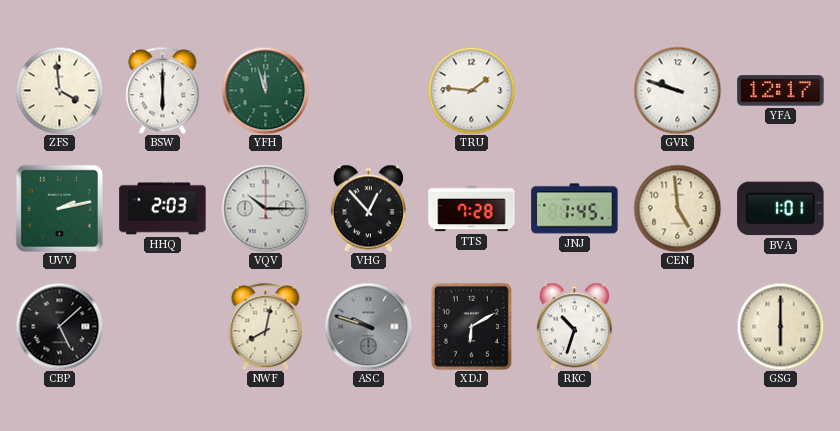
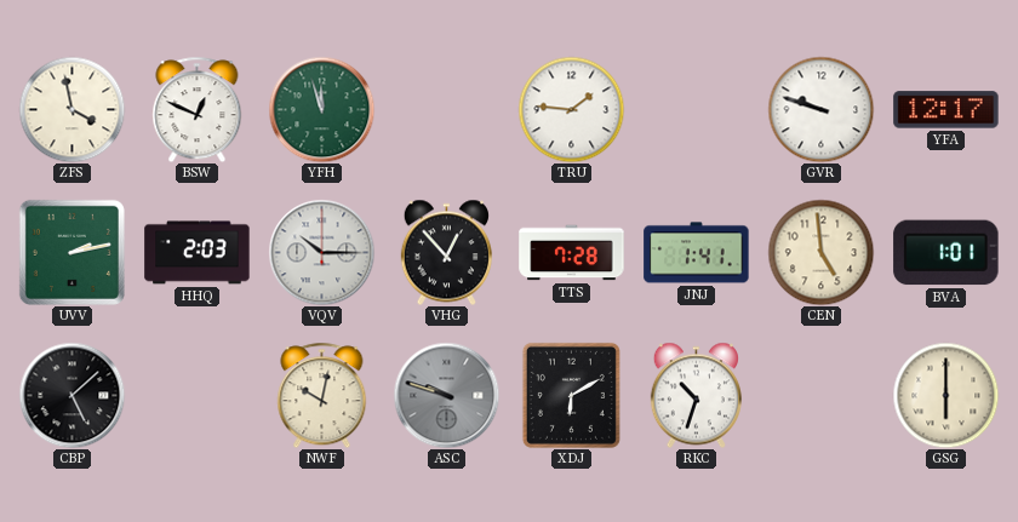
ZFS: 3:59 -> 3:58 (72, 109)
BSW: 6:00 -> 12:49 (198, 109)
JNJ: 1:45 -> 1:41 (697, 253)
NWF: 8:02 -> 10:02 (322, 395)
